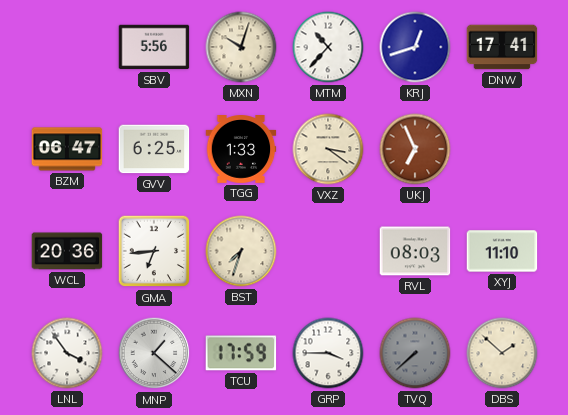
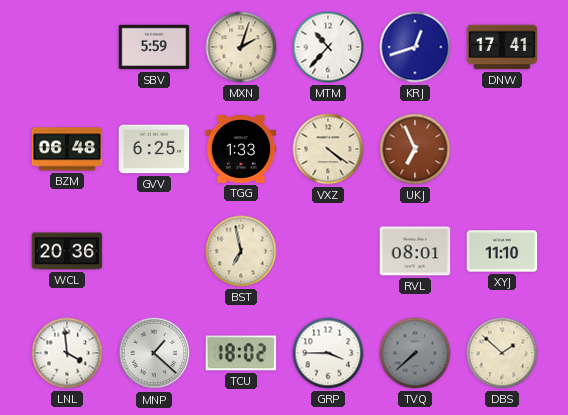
SBV: 5:56 -> 5:59 (154, 47)
MXN: 10:03 -> 2:03 (241, 47)
BZM: 06:47 -> 06:48 (67, 149)
VXZ: 3:21 -> 4:21 (328, 149)
GMA: 6:44 -> none (154, 251)
BST: 7:33 -> 6:58 (241, 251)
RVL: 08:03 -> 08:01 (415, 251)
LNL: 3:54 -> 3:59 (67, 353)
TCU: 17:59 -> 18:02 (241, 353)
